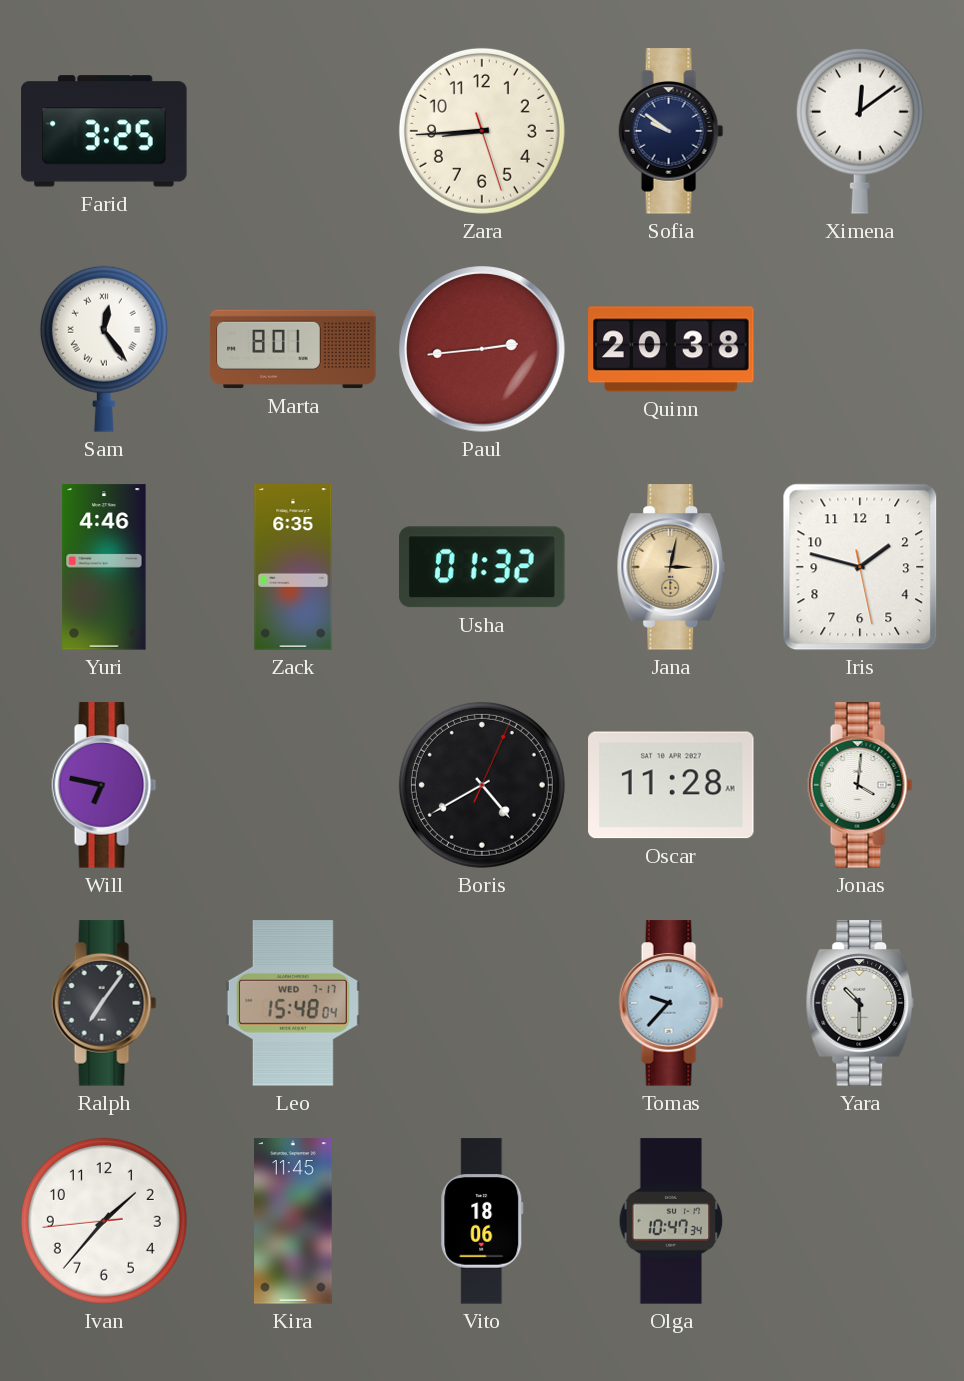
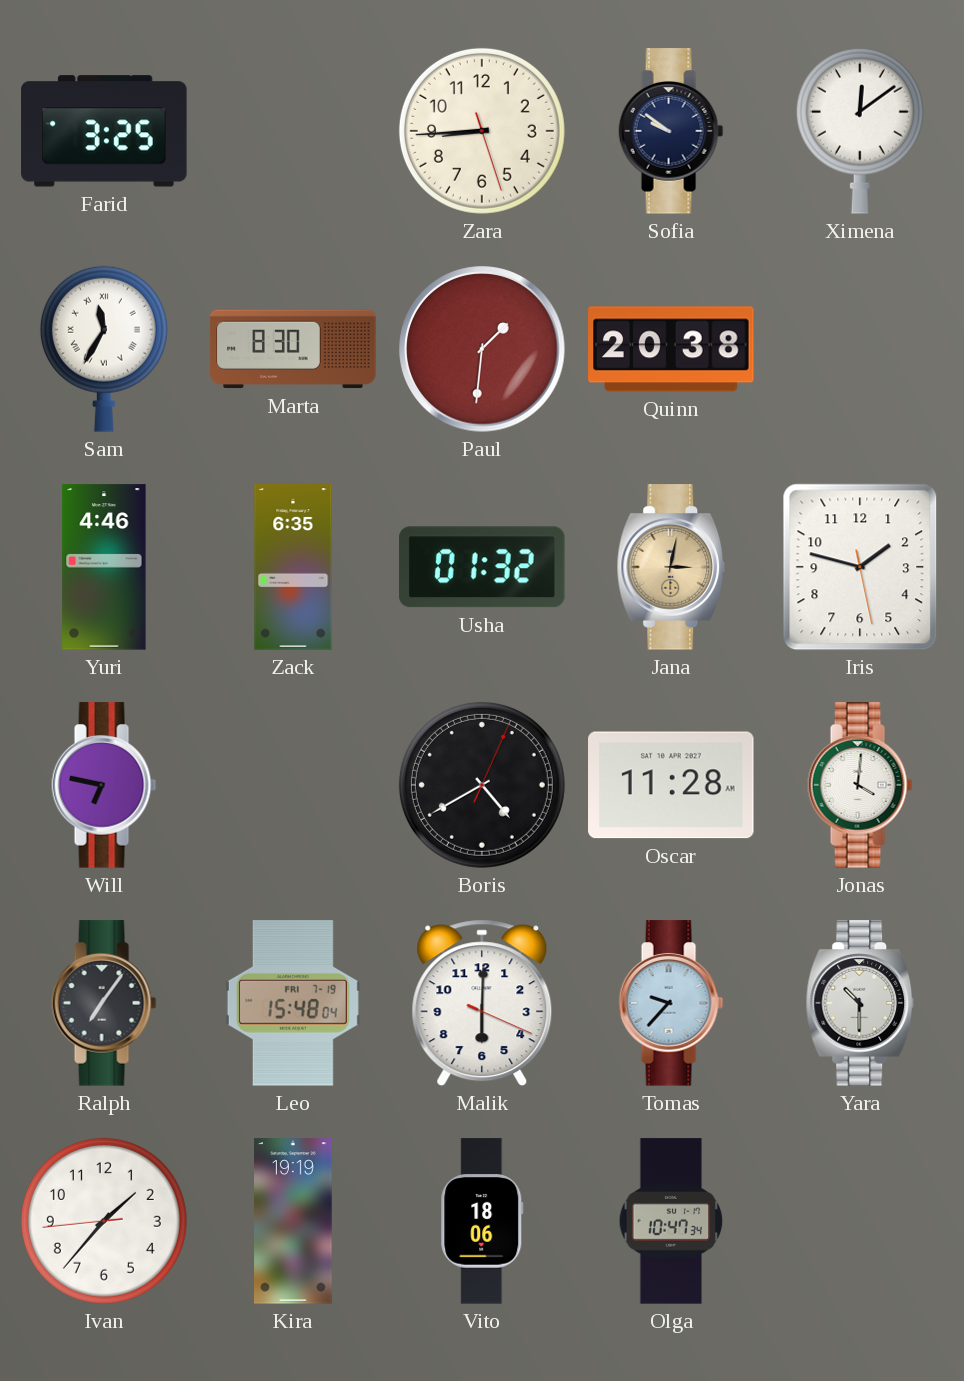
Sam: 12:24 -> 11:35 (104, 349)
Marta: 8:01 -> 8:30 (293, 349)
Paul: 2:44 -> 1:31 (482, 349)
Leo date: WED 7-17 -> FRI 7-19 (293, 1003)
Malik: none -> 6:00 (482, 1003)
Kira: 11:45 -> 19:19 (294, 1221)
